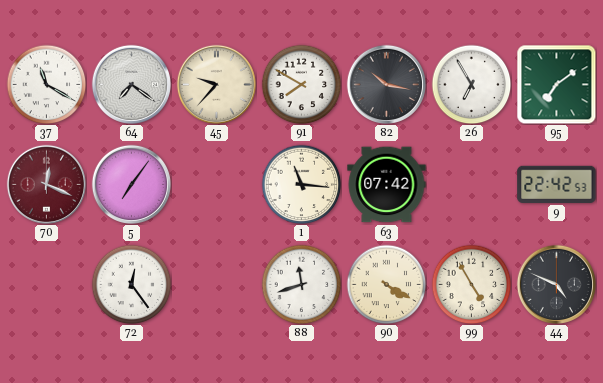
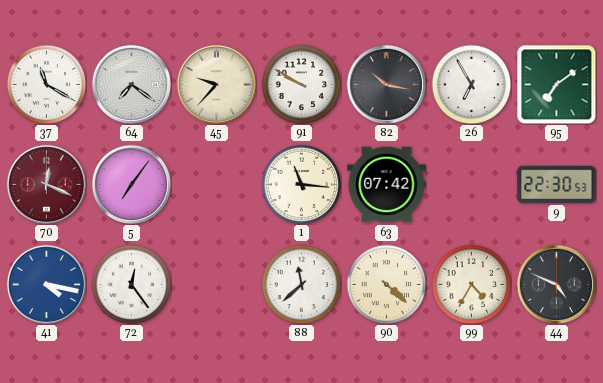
91: 7:50 -> 9:50 (301, 84)
9: 22:42 -> 22:30 (557, 184)
41: none -> 4:17 (46, 284)
88: 11:42 -> 11:38 (301, 284)
90: 4:20 -> 4:22 (386, 284)
99: 4:55 -> 4:35 (471, 284)
